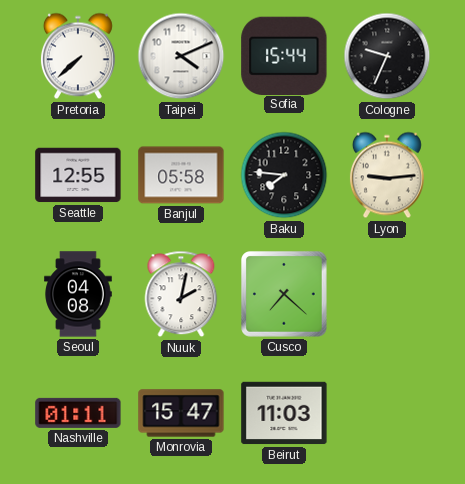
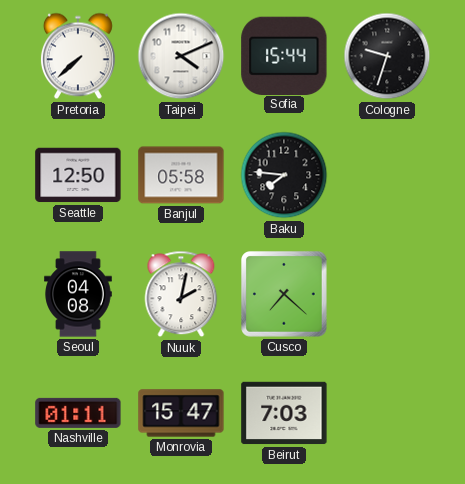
Cologne: 9:34 -> 9:33 (387, 56)
Seattle: 12:55 -> 12:50 (78, 175)
Lyon: 9:14 -> none (387, 175)
Beirut: 11:03 -> 7:03 (284, 413)
